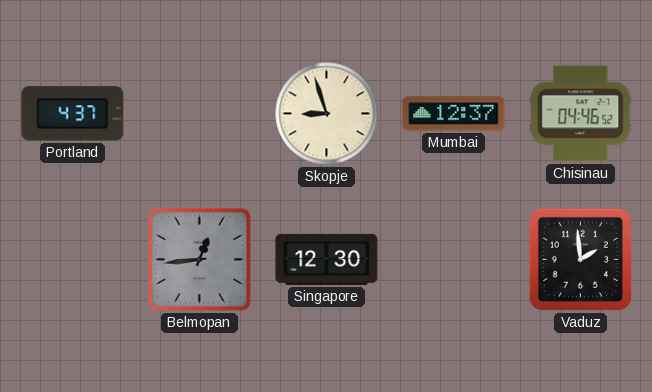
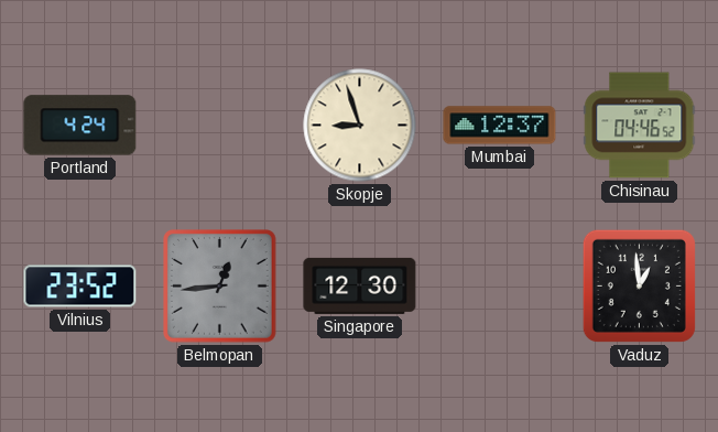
Portland: 4:37 -> 4:24 (80, 126)
Vilnius: none -> 23:52 (80, 287)
Vaduz: 1:59 -> 12:59 (639, 285)
